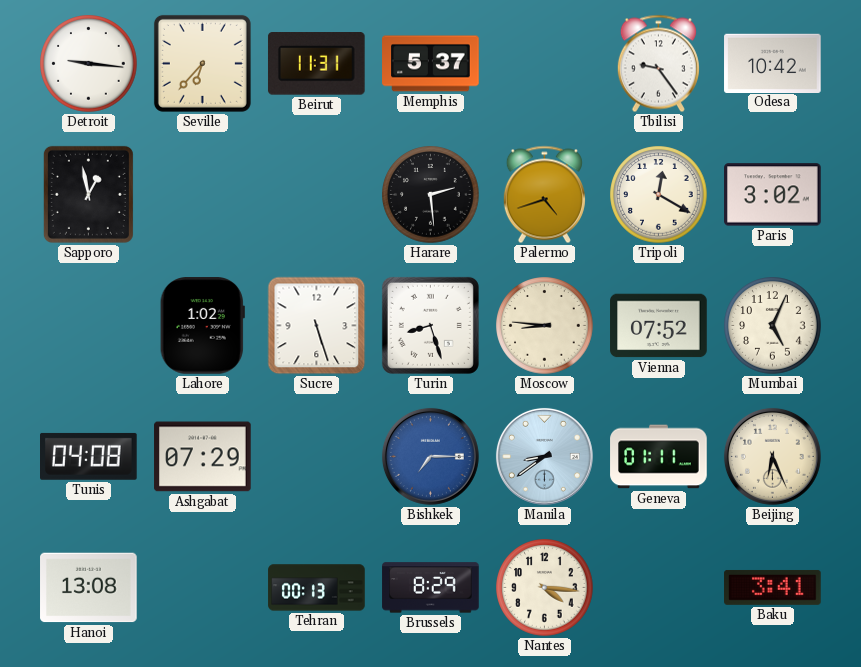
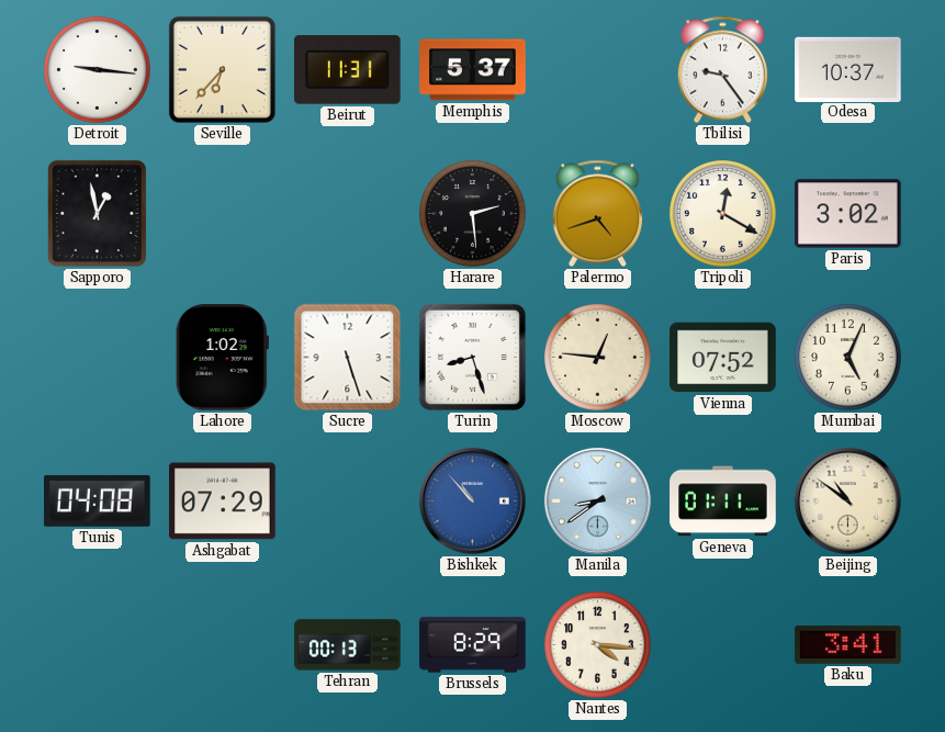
Odesa: 10:42 -> 10:37 (848, 69)
Moscow: 8:46 -> 12:46 (598, 358)
Bishkek: 7:15 -> 10:53 (472, 500)
Beijing: 6:26 -> 10:51 (847, 500)
Hanoi: 13:08 -> none (89, 588)
